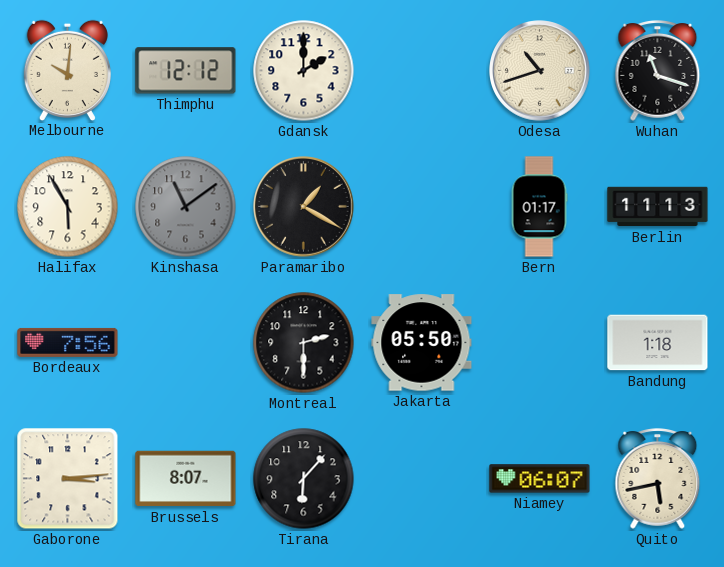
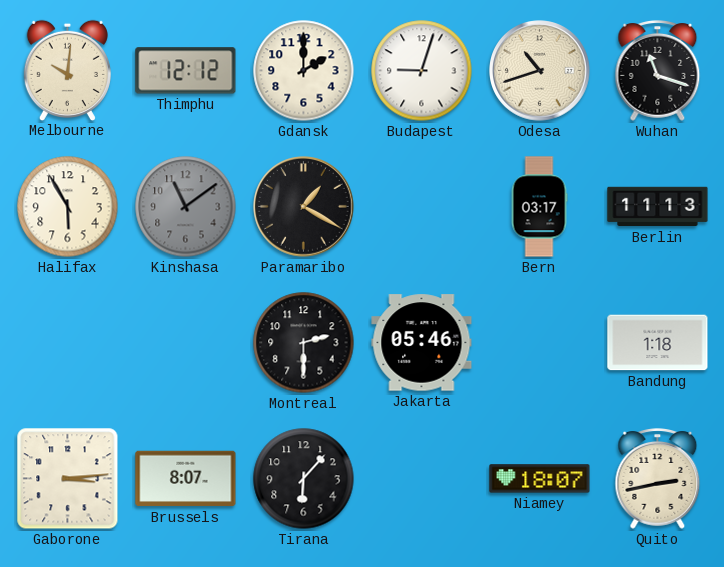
Budapest: none -> 9:03 (422, 71)
Bern: 01:17 -> 03:17 (539, 207)
Bordeaux: 7:56 -> none (68, 342)
Jakarta: 05:50 -> 05:46 (422, 343)
Niamey: 06:07 -> 18:07 (540, 479)
Quito: 5:43 -> 2:43 (658, 479)
